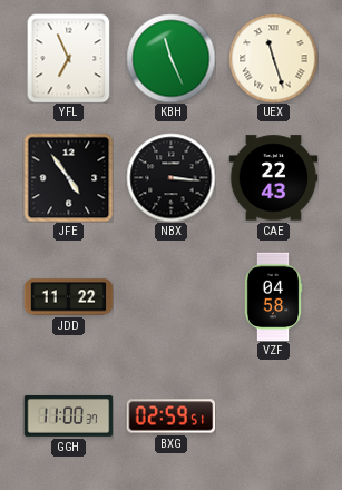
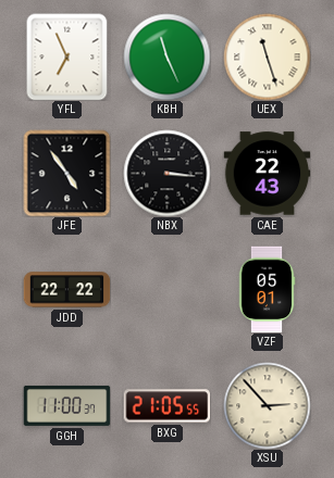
JDD: 11:22 -> 22:22 (66, 290)
VZF: 04:58 -> 05:01 (267, 289)
BXG: 02:59 -> 21:05 (166, 406)
XSU: none -> 2:53 (267, 405)
